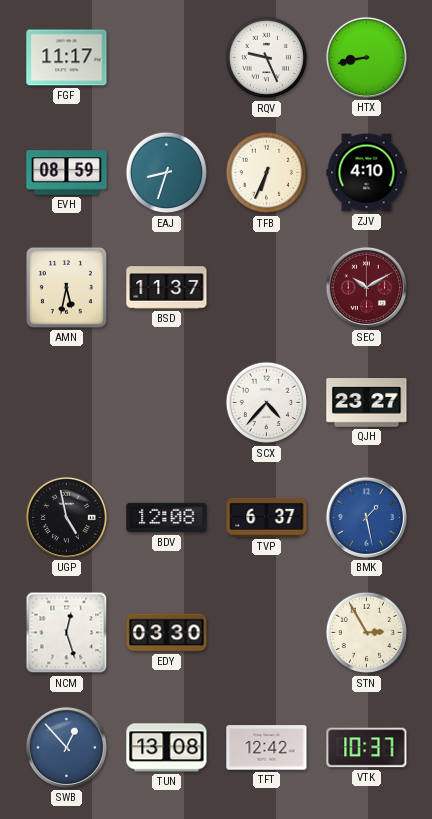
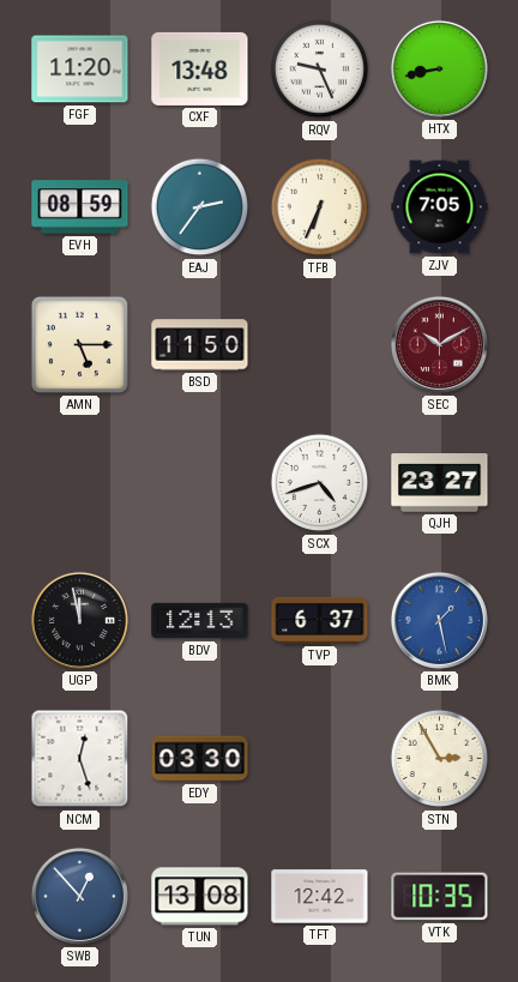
FGF: 11:17 -> 11:20 (80, 70)
CXF: none -> 13:48 (200, 68)
EAJ: 8:33 -> 2:36 (200, 207)
ZJV: 4:10 -> 7:05 (440, 207)
AMN: 5:32 -> 5:15 (79, 344)
BSD: 11:37 -> 11:50 (200, 345)
SCX: 4:37 -> 4:42 (320, 483)
UGP: 4:58 -> 11:58 (79, 620)
BDV: 12:08 -> 12:13 (200, 621)
VTK: 10:37 -> 10:35 (440, 897)
